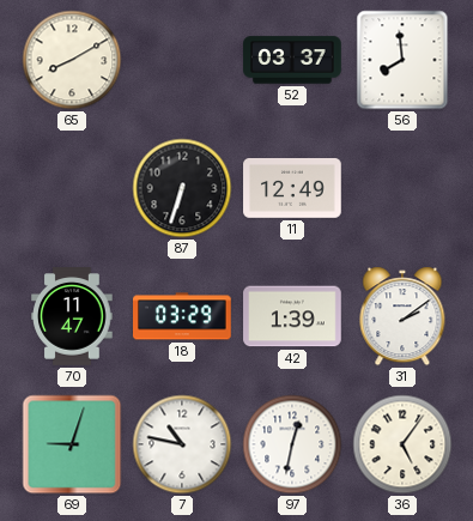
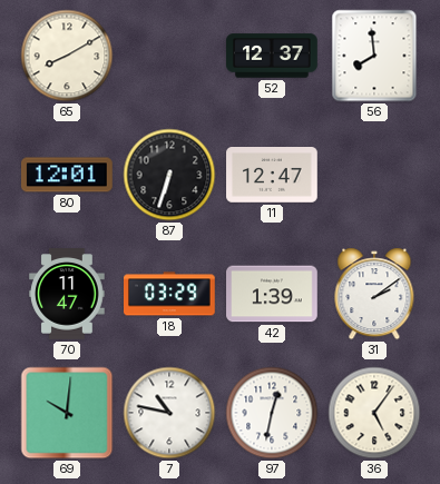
52: 03:37 -> 12:37 (272, 56)
80: none -> 12:01 (68, 175)
11: 12:49 -> 12:47 (272, 176)
69: 9:03 -> 10:01 (67, 413)
